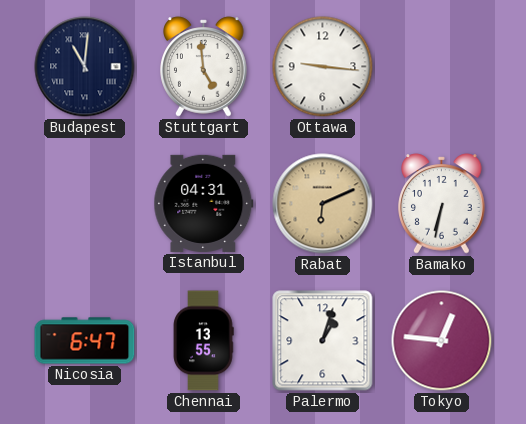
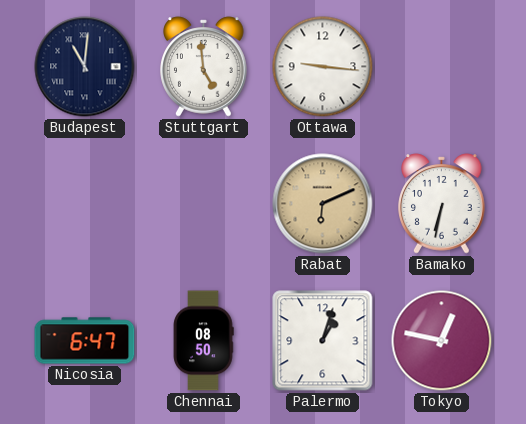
Istanbul: 04:31 -> none (204, 203)
Chennai: 13:55 -> 08:50 (203, 341)
Tokyo: 12:46 -> 12:47 (442, 341)
